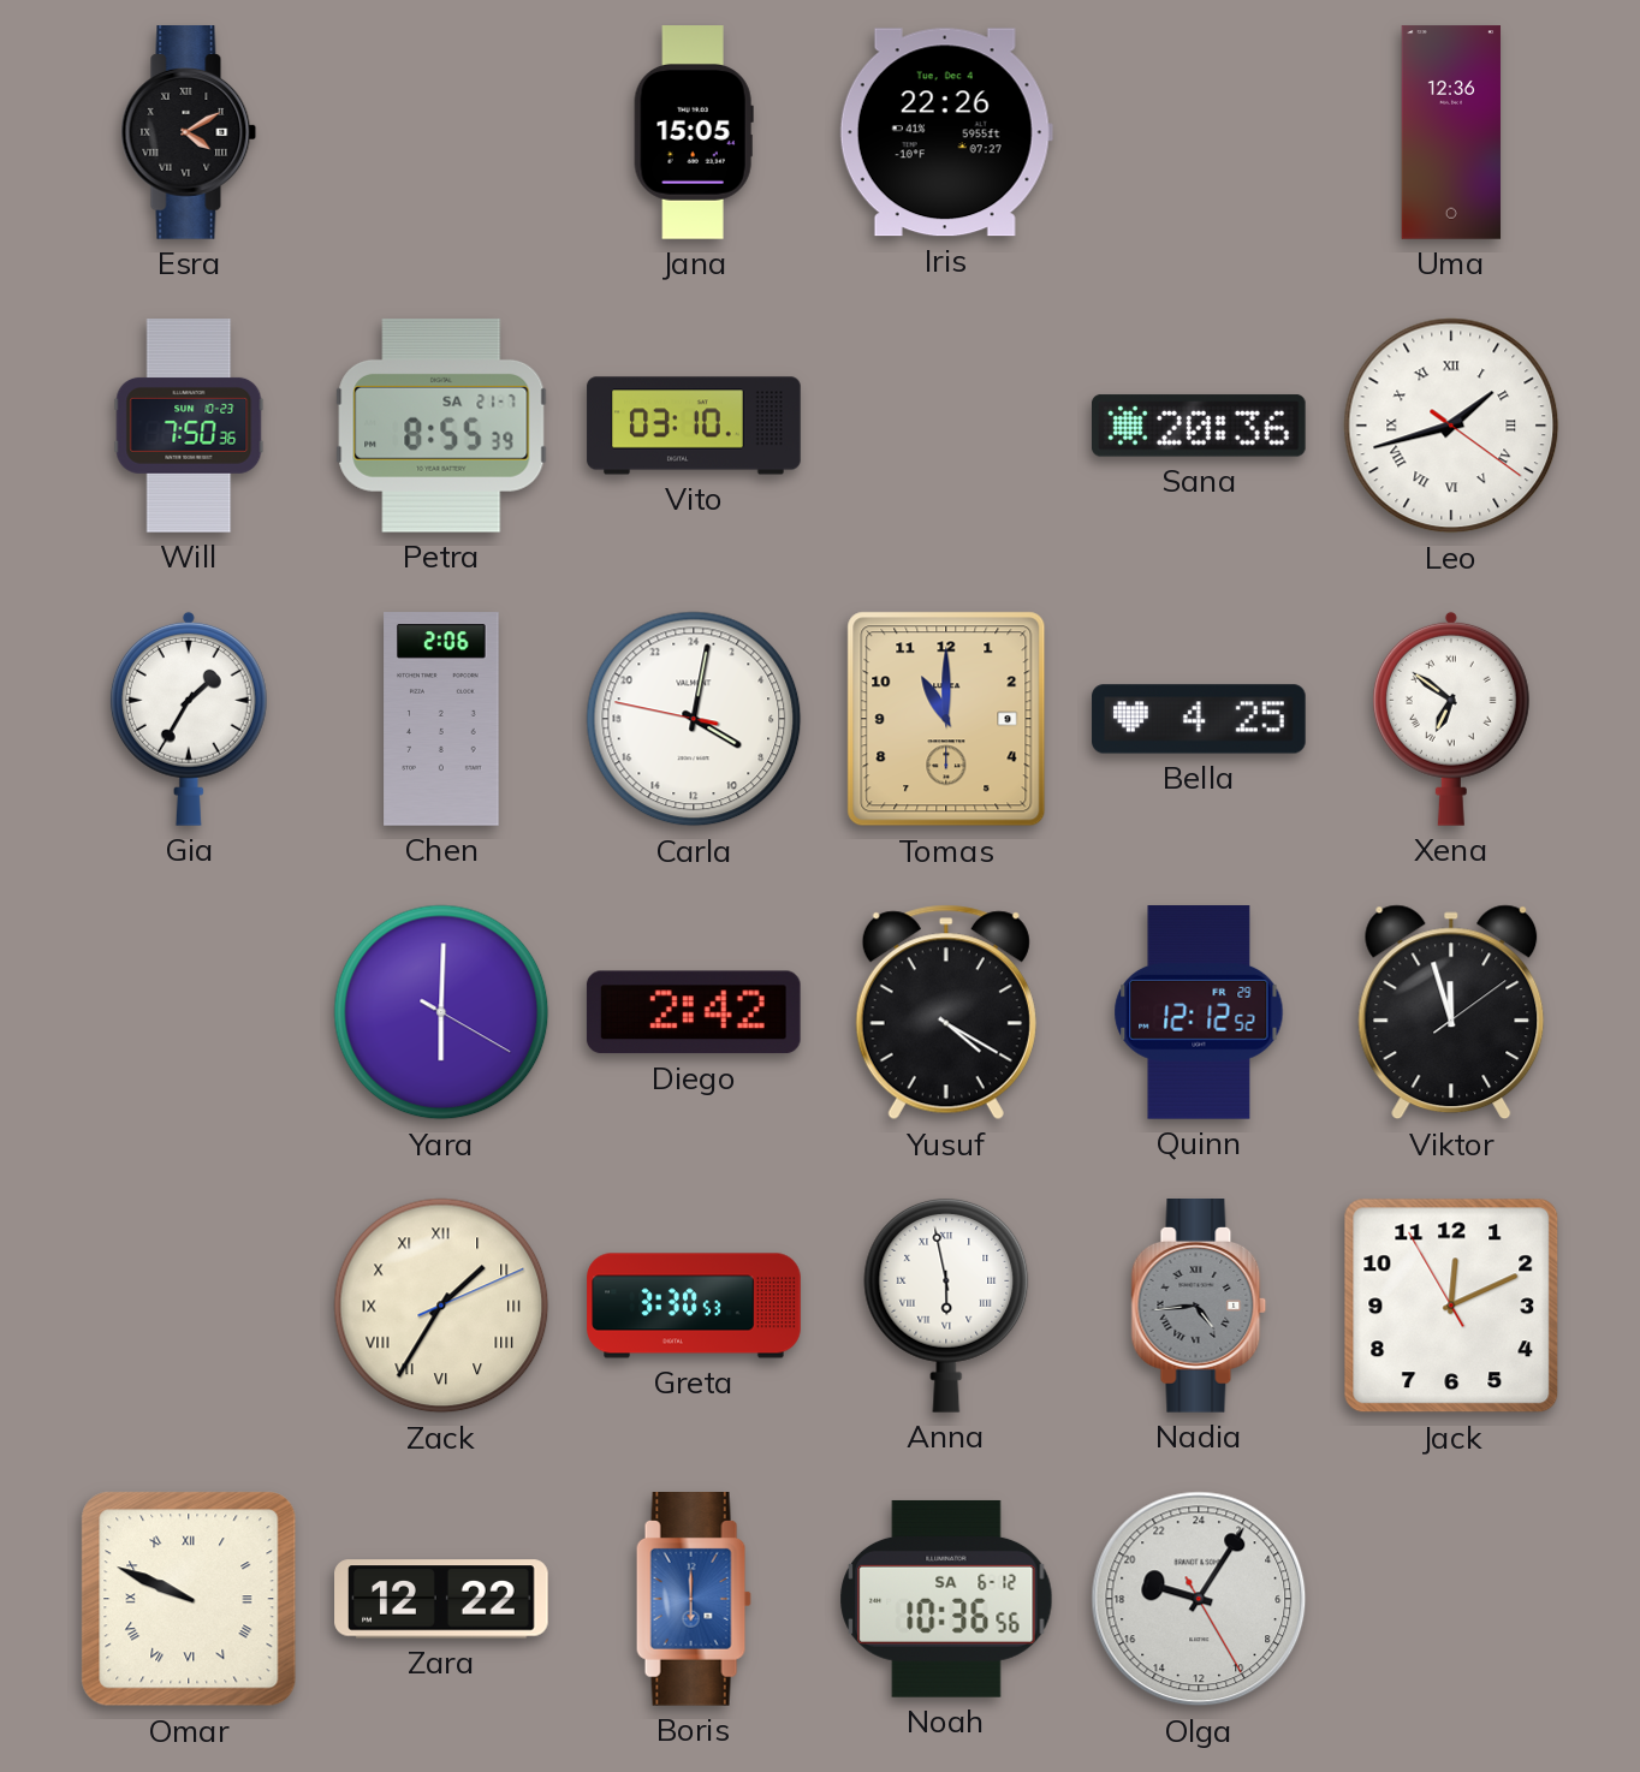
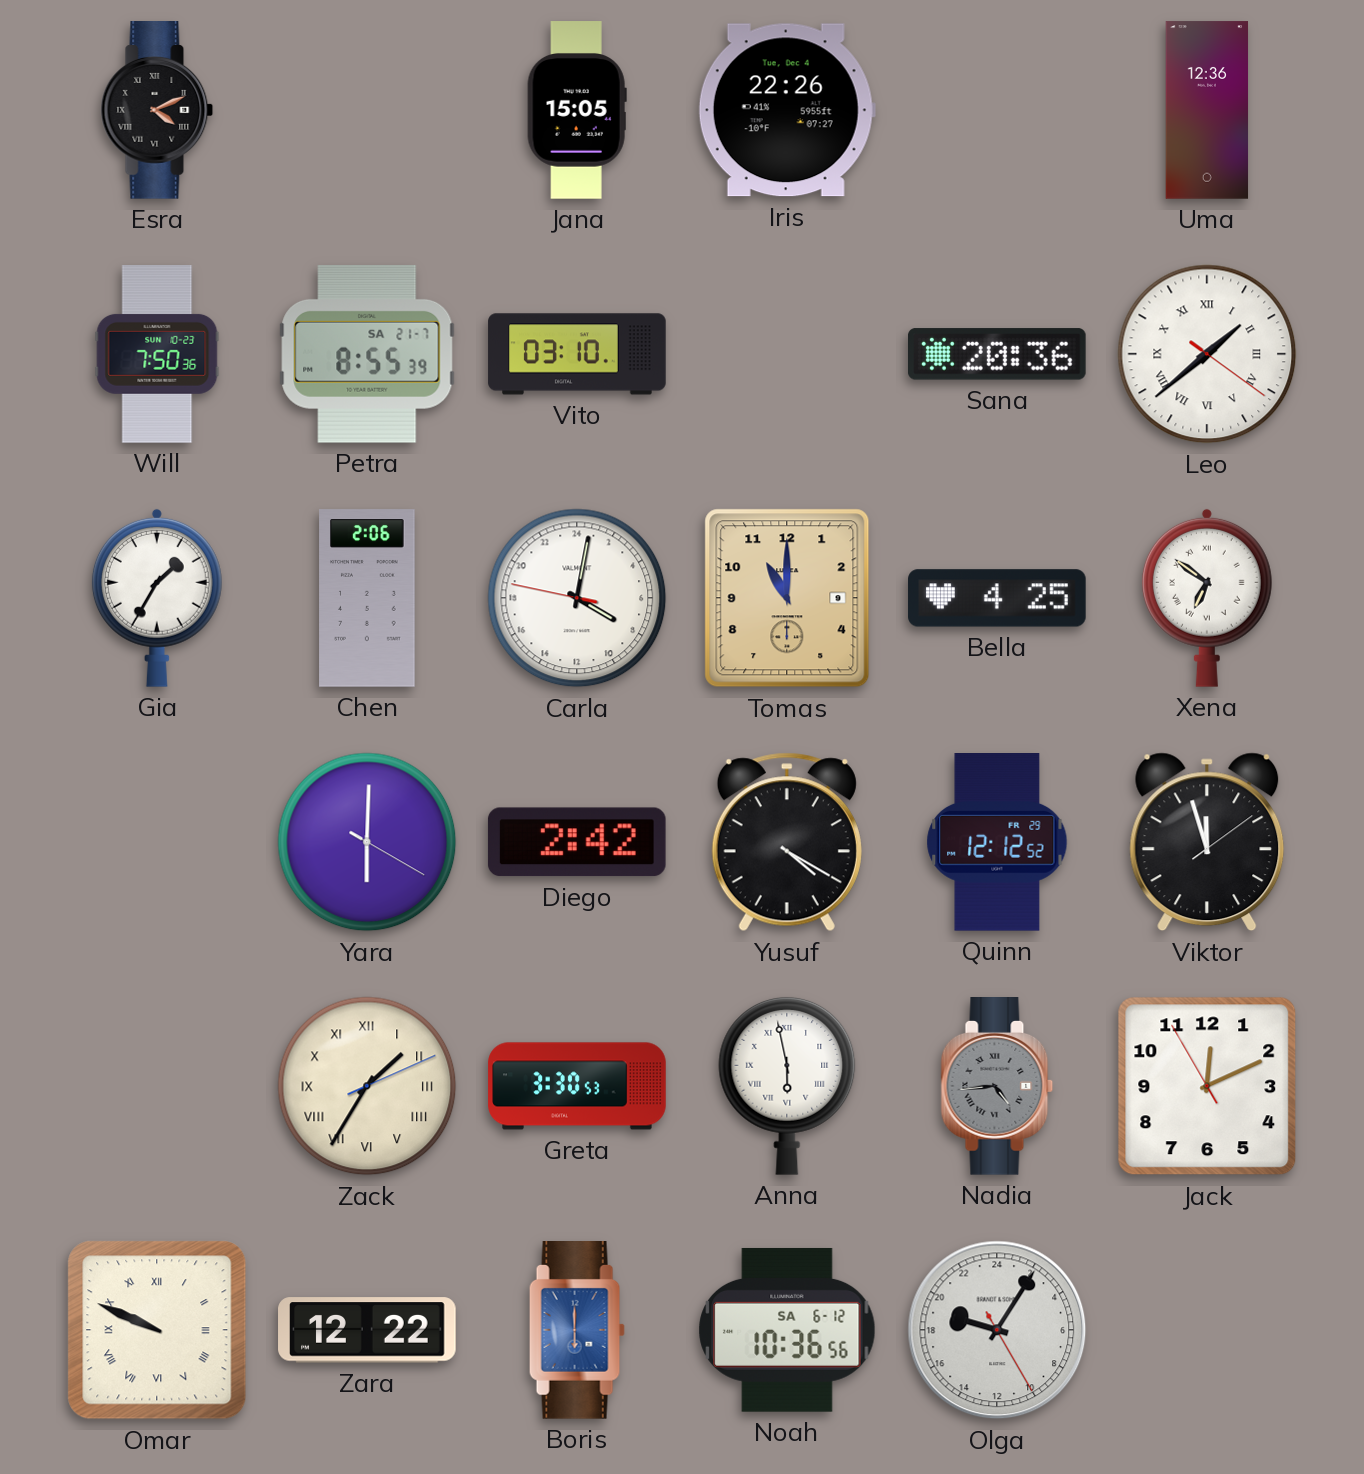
Esra: 4:10 -> 4:11 (157, 111)
Leo: 1:42 -> 1:38 (1207, 354)
